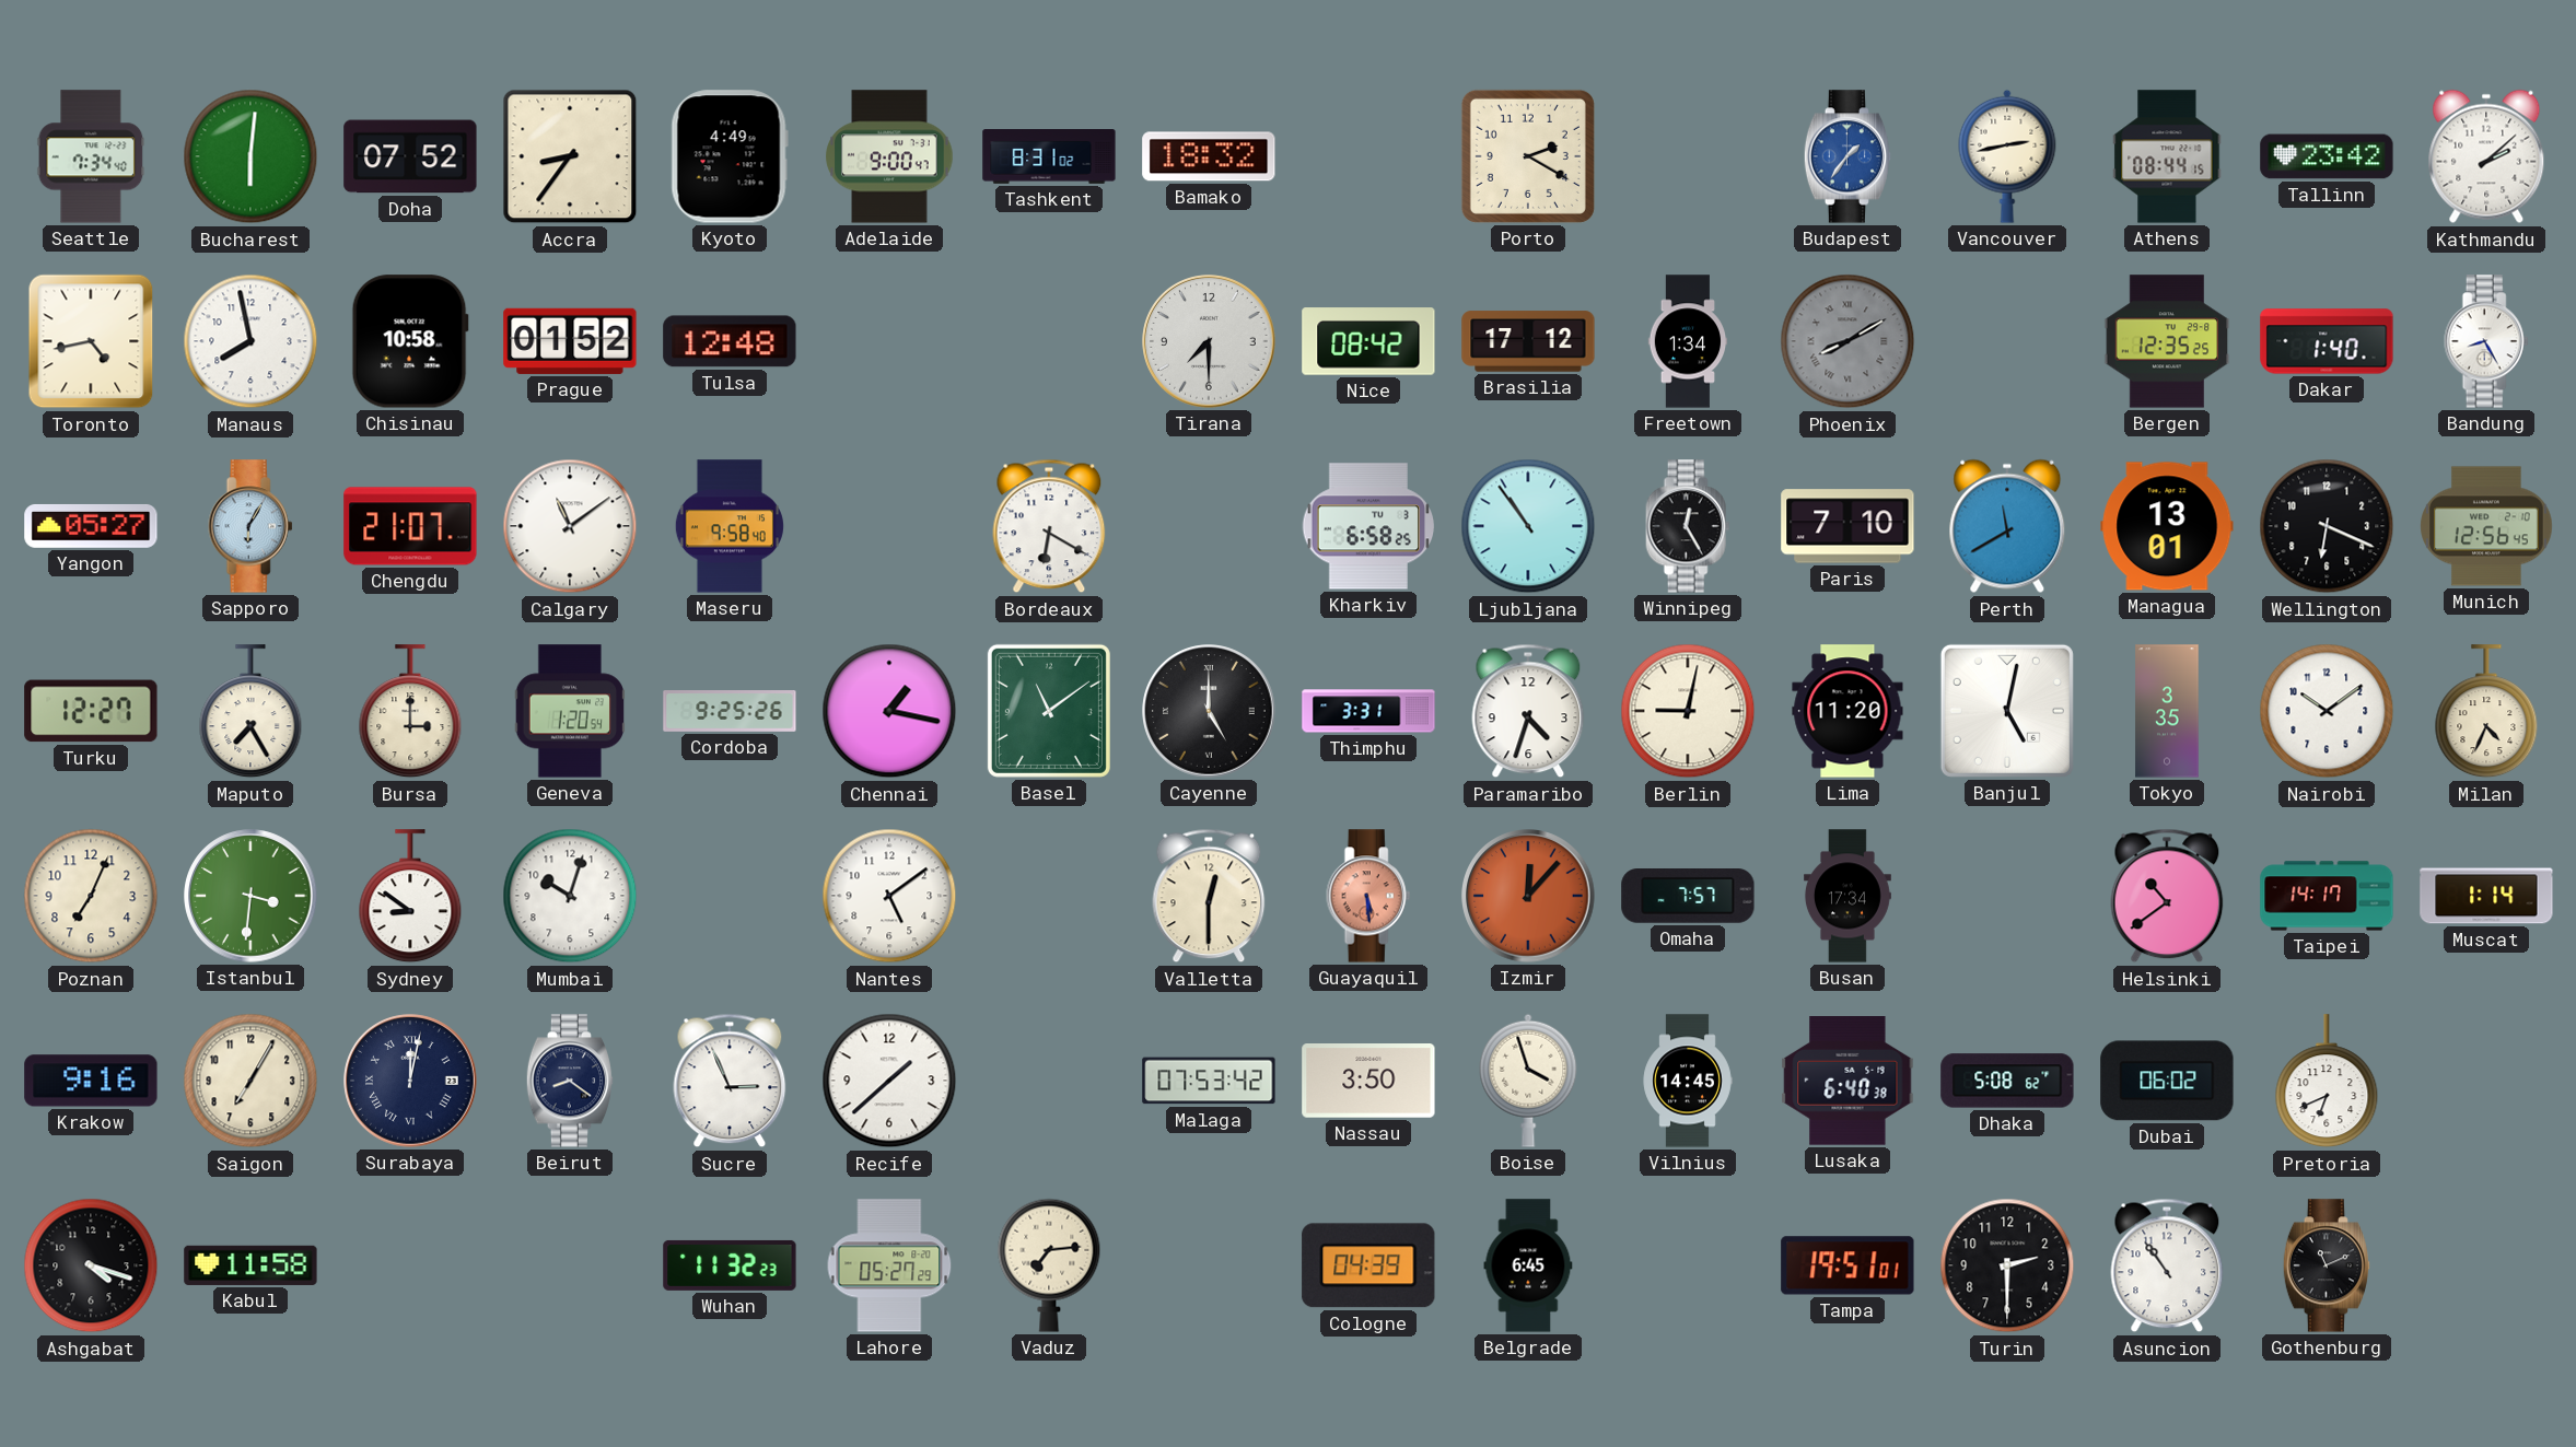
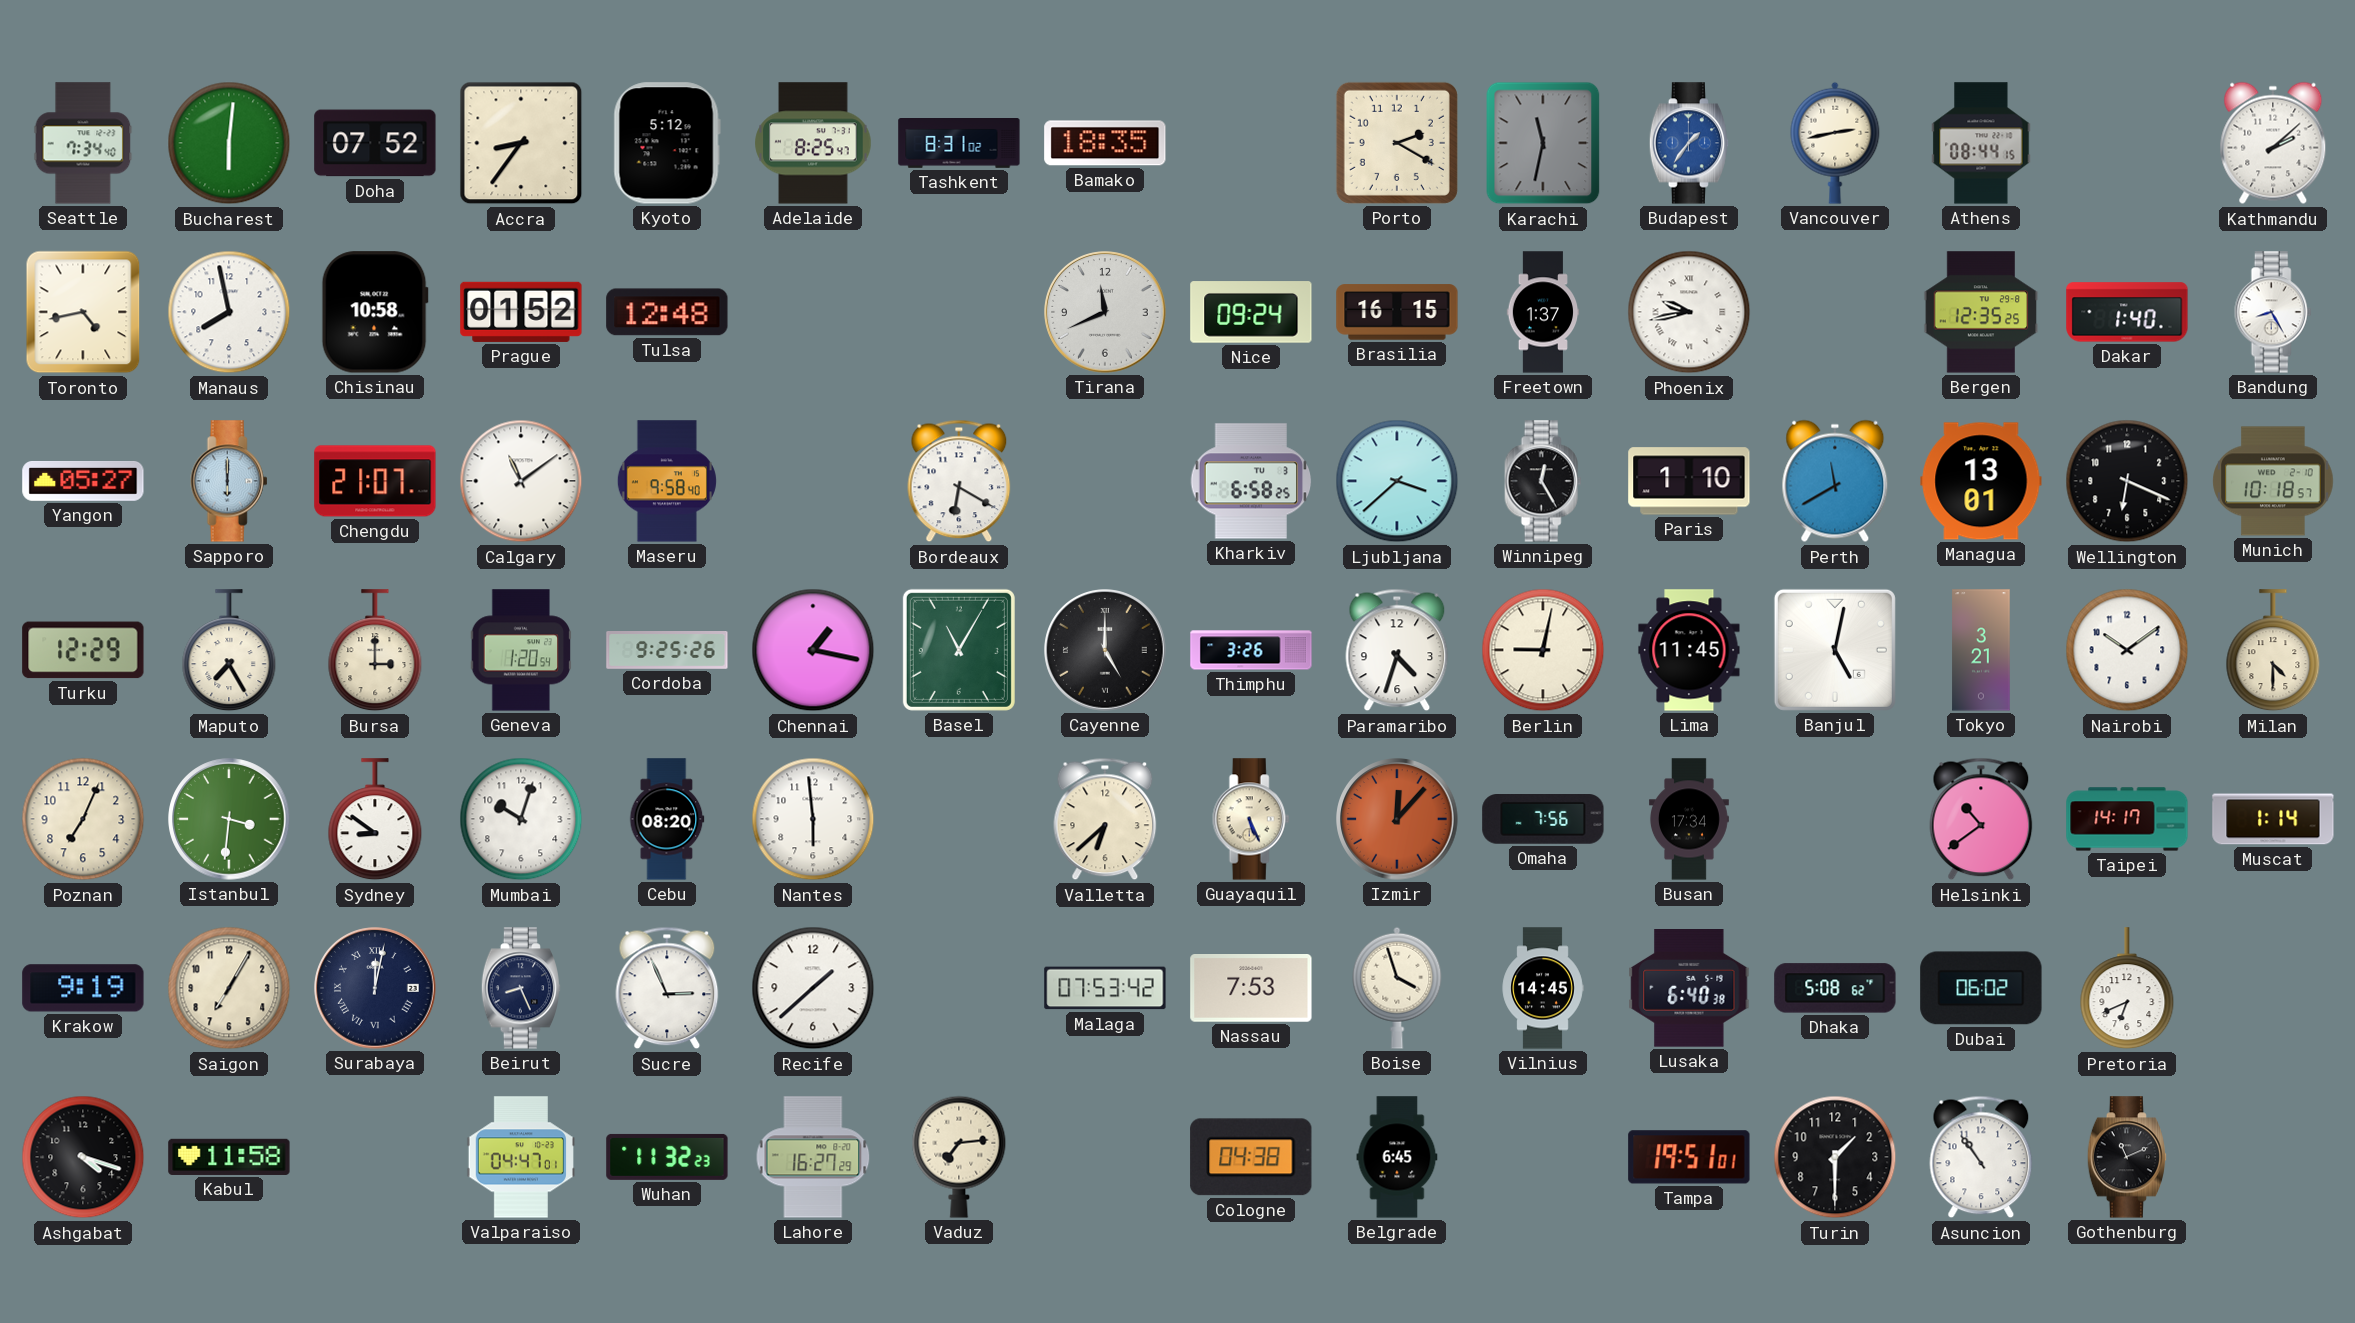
Kyoto: 4:49 -> 5:12 (667, 143)
Adelaide: 9:00 -> 8:25 (813, 143)
Bamako: 18:32 -> 18:35 (1105, 143)
Karachi: none -> 11:32 (1543, 143)
Tallinn: 23:42 -> none (2327, 156)
Tirana: 7:30 -> 11:41 (1105, 312)
Nice: 08:42 -> 09:24 (1251, 312)
Brasilia: 17:12 -> 16:15 (1397, 312)
Freetown: 1:34 -> 1:37 (1543, 312)
Phoenix: 8:10 -> 9:43 (1689, 312)
Phoenix dial: grey -> white (1689, 312)
Sapporo: 6:05 -> 6:00 (229, 481)
Ljubljana: 10:54 -> 3:38 (1397, 481)
Paris: 7:10 -> 1:10 (1689, 481)
Munich: 12:56 -> 10:18 (2273, 481)
Turku: 12:27 -> 12:29 (83, 650)
Basel: 11:09 -> 11:05 (959, 650)
Thimphu: 3:31 -> 3:26 (1251, 650)
Lima: 11:20 -> 11:45 (1689, 650)
Tokyo: 3:35 -> 3:21 (1981, 650)
Milan: 4:34 -> 4:30 (2273, 651)
Cebu: none -> 08:20 (667, 819)
Nantes: 5:09 -> 5:59 (813, 819)
Valletta: 12:30 -> 6:38 (1105, 819)
Guayaquil: 5:29 -> 5:26 (1251, 819)
Guayaquil dial: salmon -> cream (1251, 819)
Omaha: 7:57 -> 7:56 (1543, 820)
Krakow: 9:16 -> 9:19 (83, 988)
Beirut: 8:21 -> 8:26 (521, 988)
Nassau: 3:50 -> 7:53 (1251, 989)
Valparaiso: none -> 04:47 (520, 1157)
Lahore: 05:27 -> 16:27 (813, 1157)
Cologne: 04:39 -> 04:38 (1251, 1157)
Turin: 2:30 -> 1:30 (1835, 1157)
